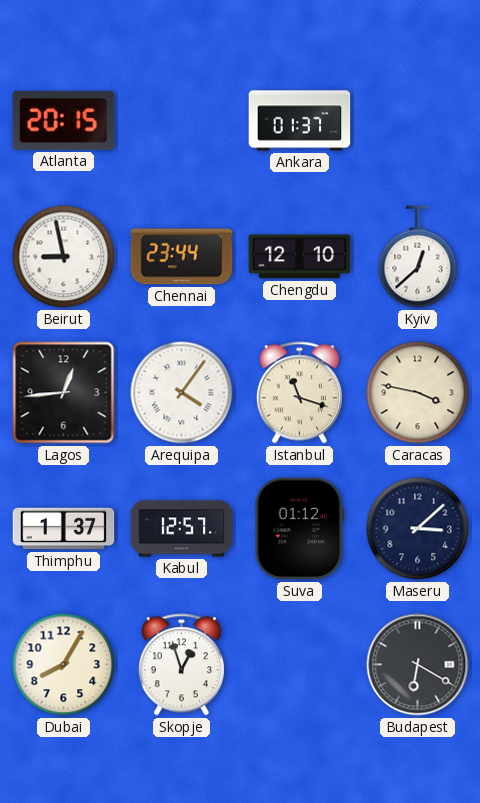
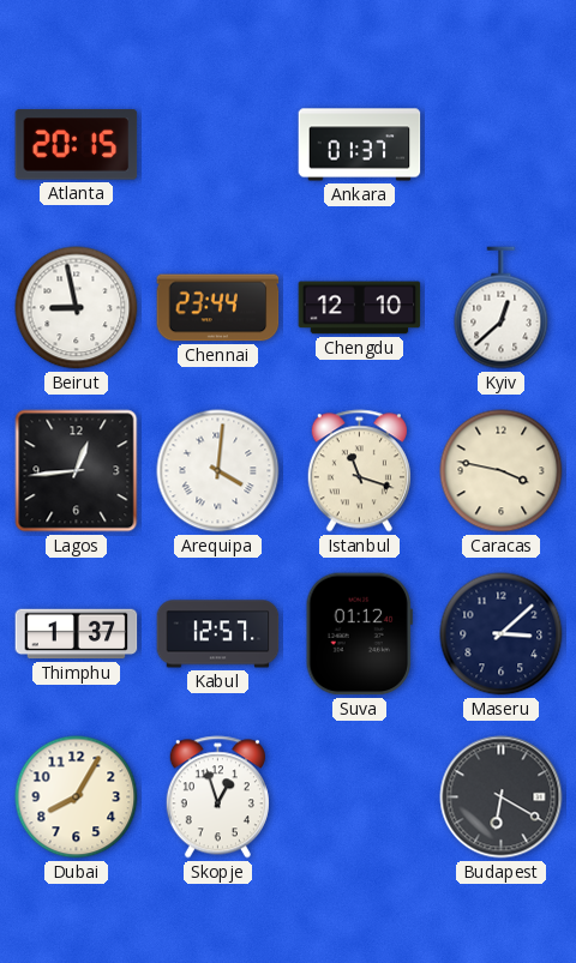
Arequipa: 4:06 -> 4:01 (218, 471)
